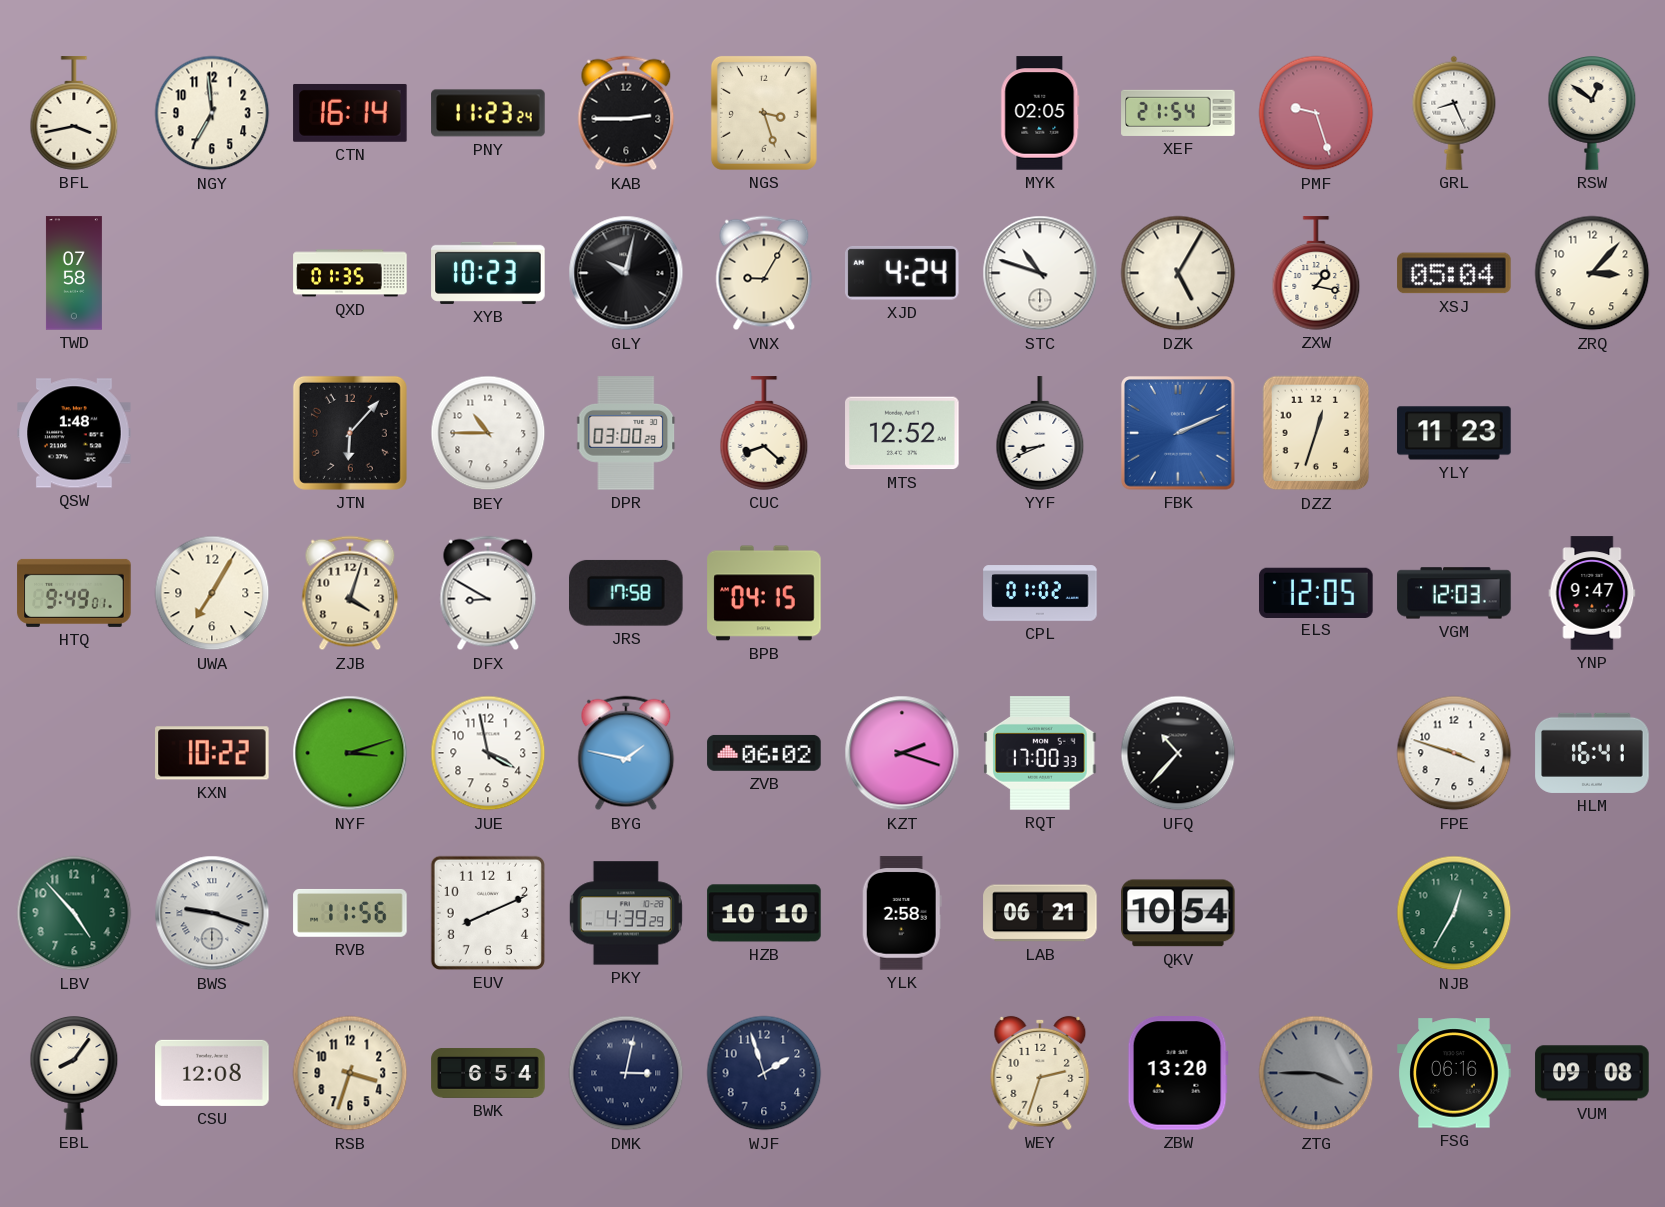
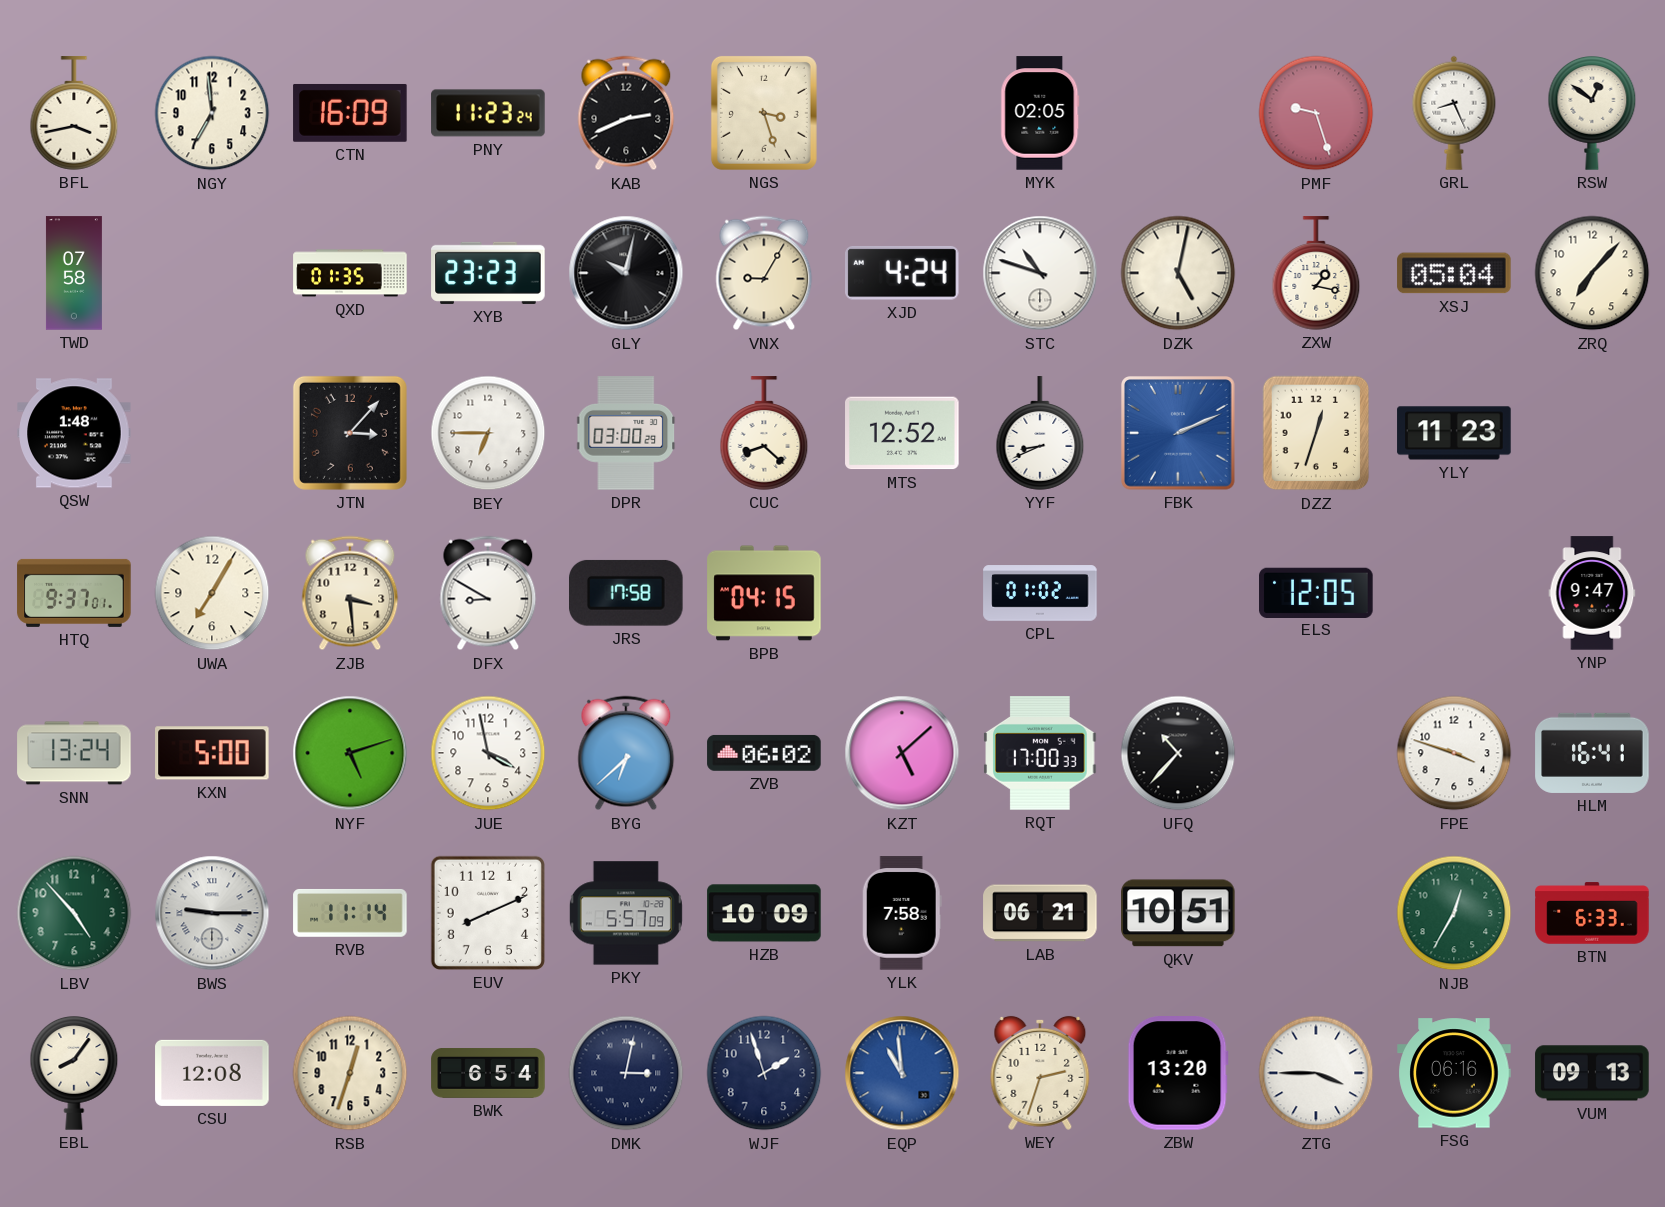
CTN: 16:14 -> 16:09 (350, 113)
KAB: 2:45 -> 2:41 (626, 113)
XEF: 21:54 -> none (1178, 113)
XYB: 10:23 -> 23:23 (488, 273)
DZK: 5:05 -> 5:02 (1178, 273)
ZRQ: 3:07 -> 7:07 (1592, 273)
JTN: 6:07 -> 3:07 (350, 433)
BEY: 10:45 -> 6:45 (488, 433)
HTQ: 9:49 -> 9:37 (74, 593)
ZJB: 4:03 -> 3:29 (350, 593)
VGM: 12:03 -> none (1454, 593)
SNN: none -> 13:24 (74, 753)
KXN: 10:22 -> 5:00 (212, 753)
NYF: 3:12 -> 5:12 (350, 753)
BYG: 1:47 -> 6:38 (626, 753)
KZT: 2:18 -> 5:08 (902, 753)
BWS: 9:18 -> 9:15 (212, 913)
RVB: 11:56 -> 11:14 (350, 913)
PKY: 4:39 -> 5:57 (626, 913)
HZB: 10:10 -> 10:09 (764, 913)
YLK: 2:58 -> 7:58 (902, 913)
QKV: 10:54 -> 10:51 (1178, 913)
BTN: none -> 6:33 (1592, 913)
RSB: 3:33 -> 12:33 (350, 1073)
EQP: none -> 10:59 (902, 1073)
ZTG dial: grey -> white (1316, 1073)
VUM: 09:08 -> 09:13 (1592, 1073)
